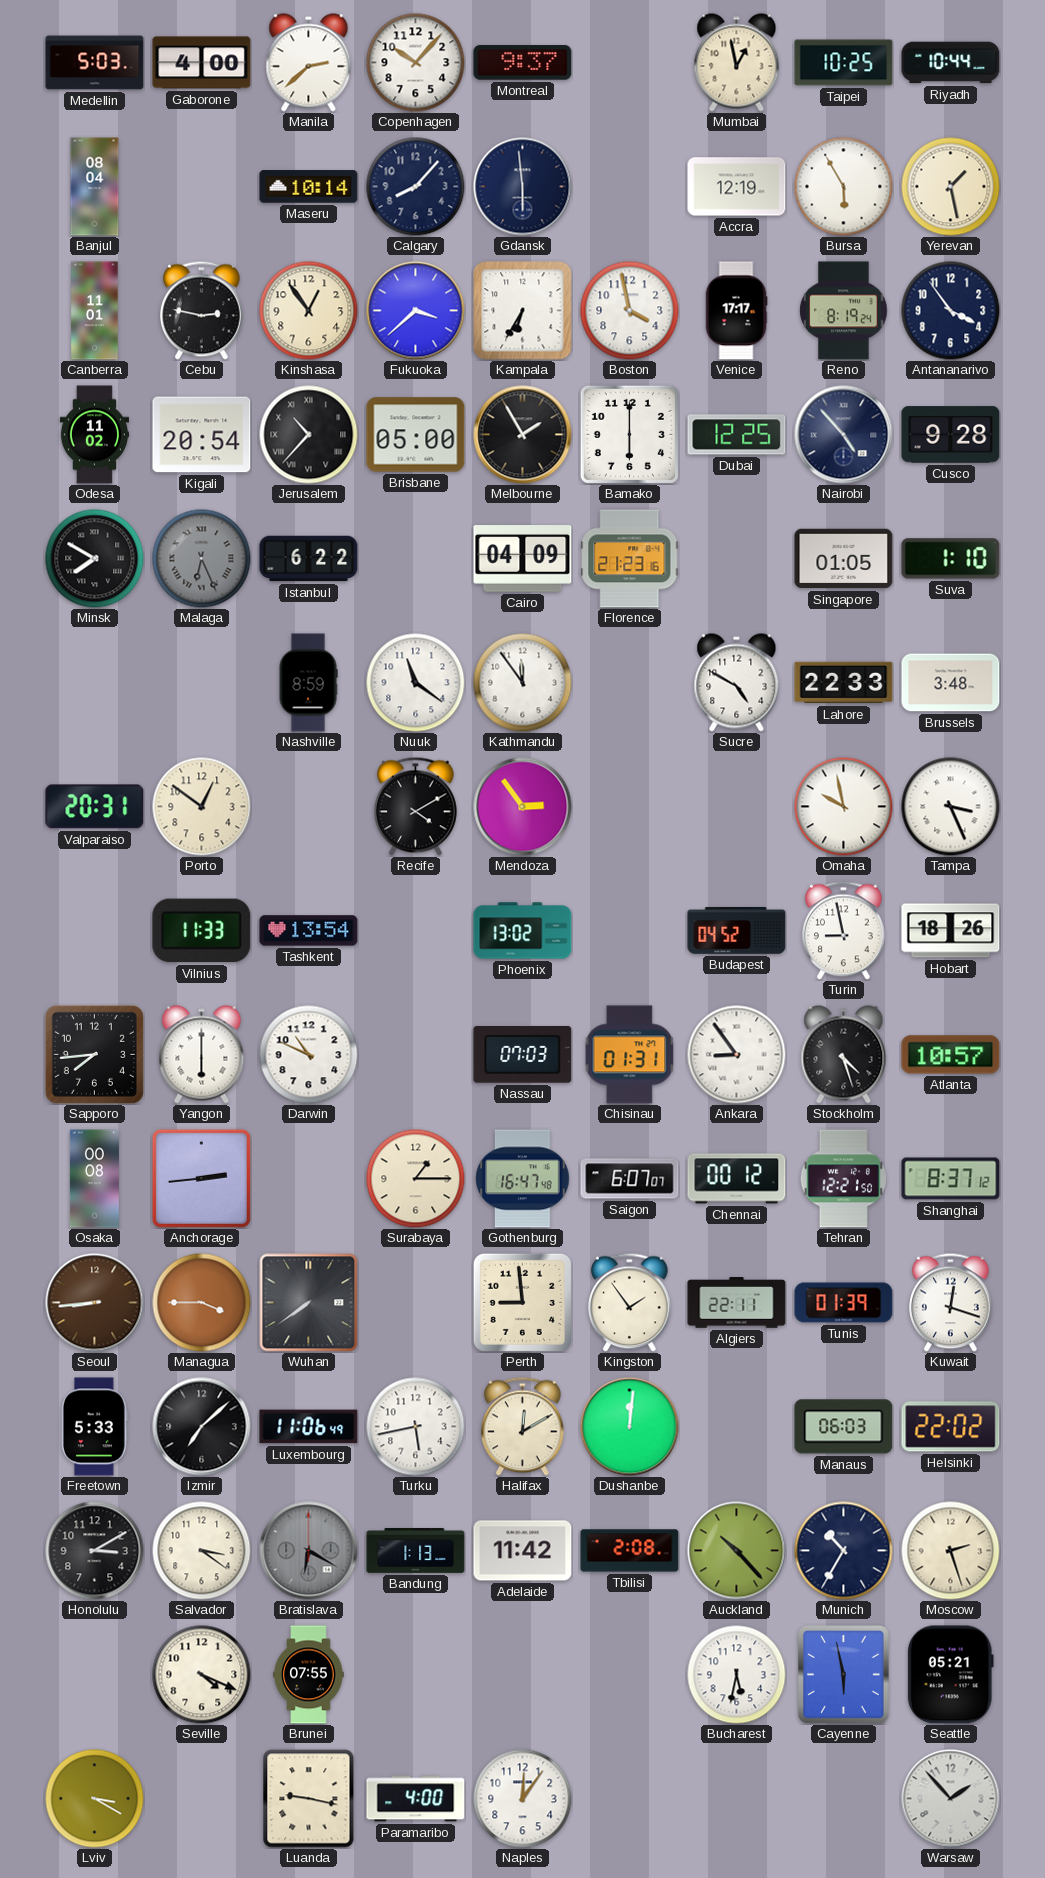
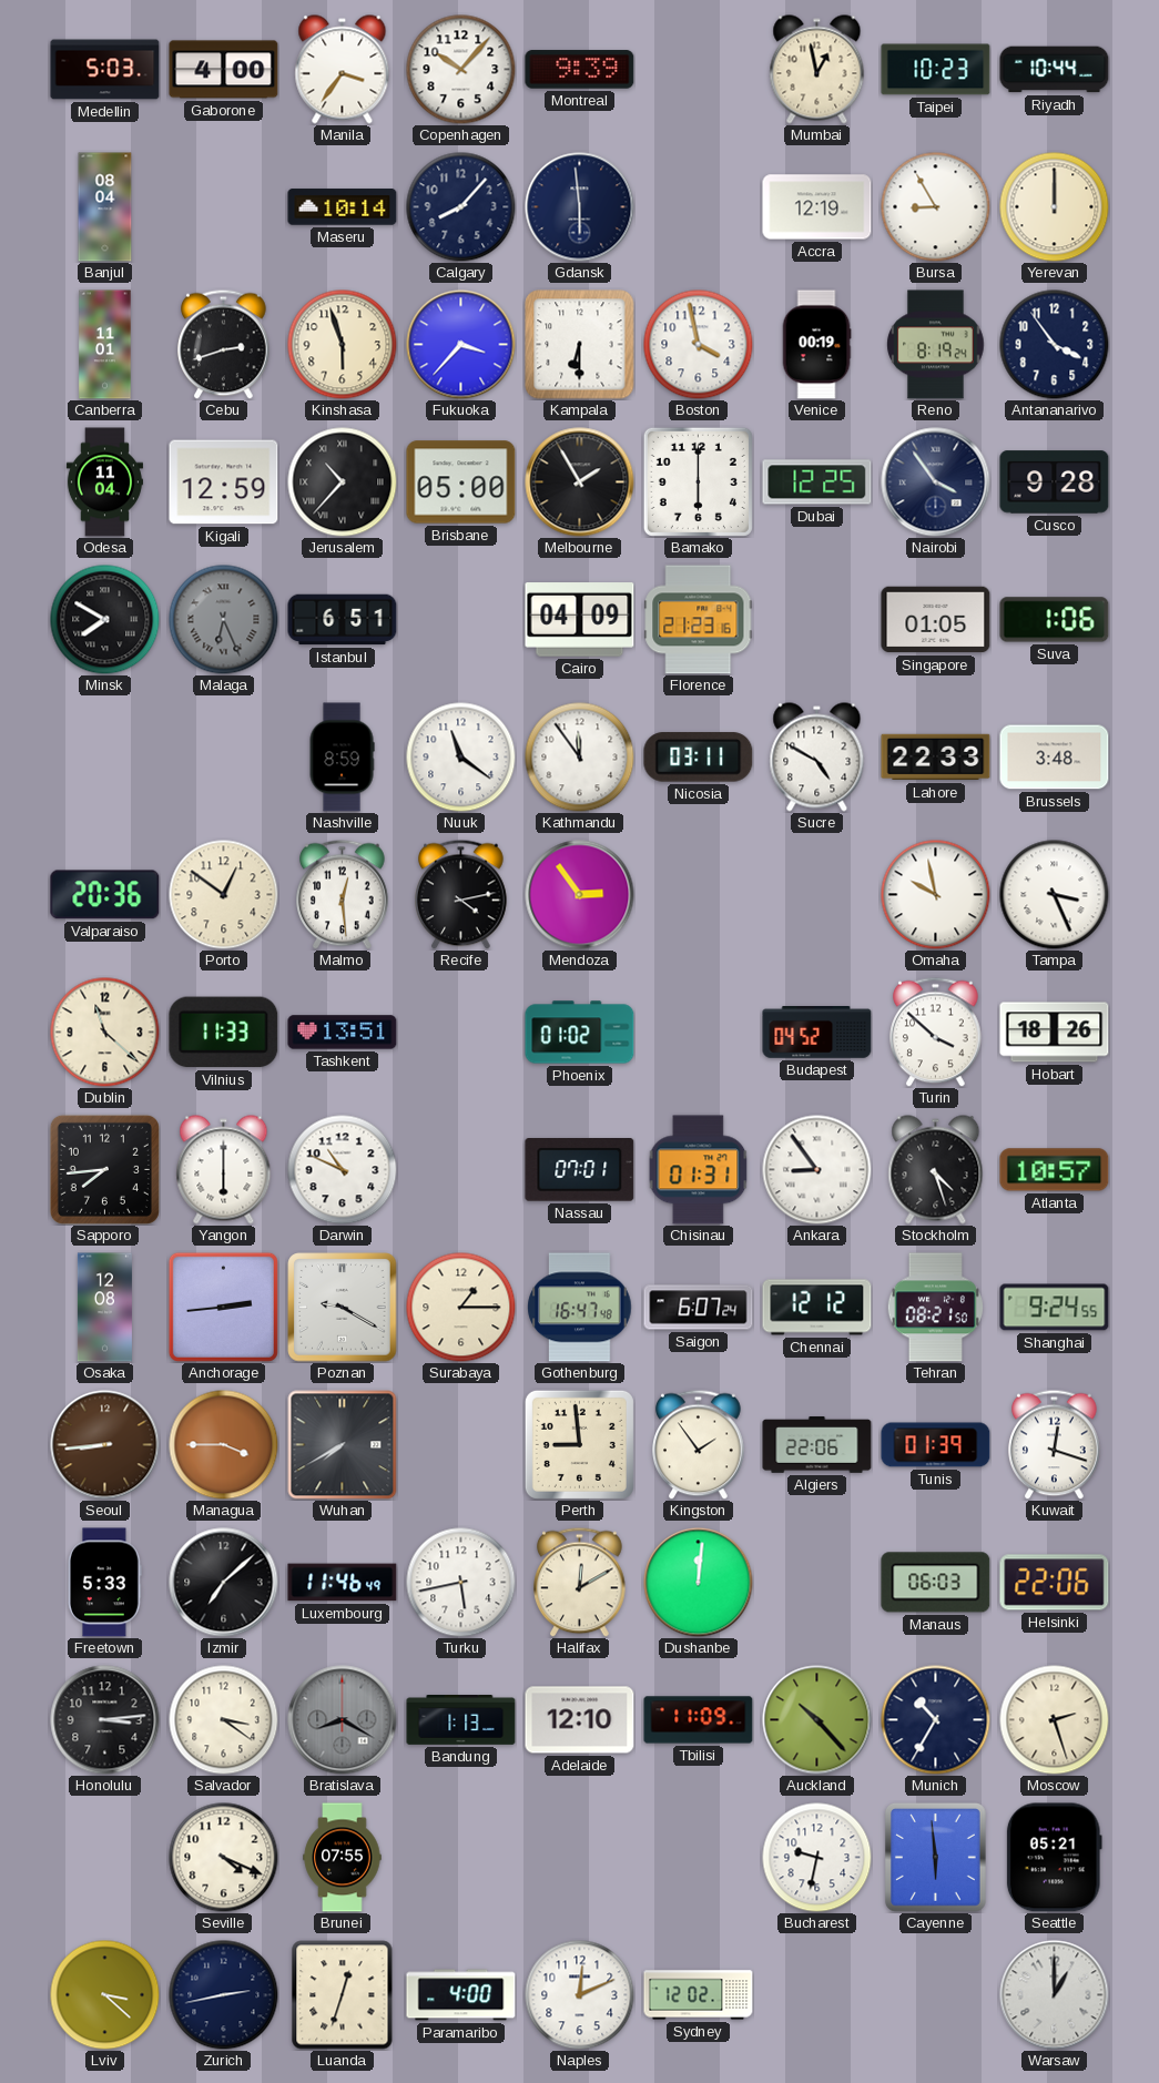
Manila: 2:38 -> 3:36 (343, 70)
Montreal: 9:37 -> 9:39 (580, 70)
Taipei: 10:25 -> 10:23 (936, 70)
Bursa: 5:55 -> 8:55 (936, 207)
Yerevan: 1:28 -> 12:00 (1055, 207)
Cebu: 2:47 -> 2:42 (224, 344)
Kinshasa: 12:54 -> 5:57 (343, 345)
Fukuoka: 3:38 -> 3:37 (461, 345)
Kampala: 6:35 -> 6:30 (580, 345)
Venice: 17:17 -> 00:19 (816, 345)
Odesa: 11:02 -> 11:04 (104, 482)
Kigali: 20:54 -> 12:59 (224, 482)
Nairobi: 4:53 -> 3:54 (936, 482)
Istanbul: 6:22 -> 6:51 (343, 620)
Suva: 1:10 -> 1:06 (1055, 620)
Nicosia: none -> 03:11 (699, 758)
Valparaiso: 20:31 -> 20:36 (105, 895)
Malmo: none -> 12:29 (343, 894)
Recife: 4:10 -> 4:13 (461, 894)
Dublin: none -> 11:22 (105, 1033)
Tashkent: 13:54 -> 13:51 (343, 1033)
Phoenix: 13:02 -> 01:02 (580, 1033)
Turin: 8:58 -> 3:52 (936, 1032)
Nassau: 07:03 -> 07:01 (580, 1170)
Osaka: 00:08 -> 12:08 (104, 1308)
Poznan: none -> 9:20 (343, 1308)
Saigon: 6:07:07 -> 6:07:24 (699, 1308)
Chennai: 00:12 -> 12:12 (817, 1308)
Tehran: 12:21 -> 08:21 (935, 1308)
Shanghai: 8:37 -> 9:24 (1055, 1308)
Wuhan: 7:39 -> 7:40 (343, 1445)
Algiers: 22:11 -> 22:06 (817, 1445)
Luxembourg: 11:06 -> 11:46 (343, 1583)
Helsinki: 22:02 -> 22:06 (1055, 1583)
Honolulu: 3:10 -> 3:14 (105, 1720)
Bratislava: 6:20 -> 8:20 (343, 1720)
Adelaide: 11:42 -> 12:10 (580, 1720)
Tbilisi: 2:08 -> 11:09 (699, 1720)
Bucharest: 5:32 -> 9:32 (817, 1858)
Cayenne: 5:58 -> 5:59 (935, 1857)
Lviv: 3:20 -> 3:22 (105, 1995)
Zurich: none -> 2:43 (224, 1995)
Luanda: 9:17 -> 12:33 (343, 1995)
Naples: 12:06 -> 12:11 (580, 1995)
Sydney: none -> 12:02 (699, 1995)
Warsaw: 1:53 -> 1:00 (1055, 1995)
